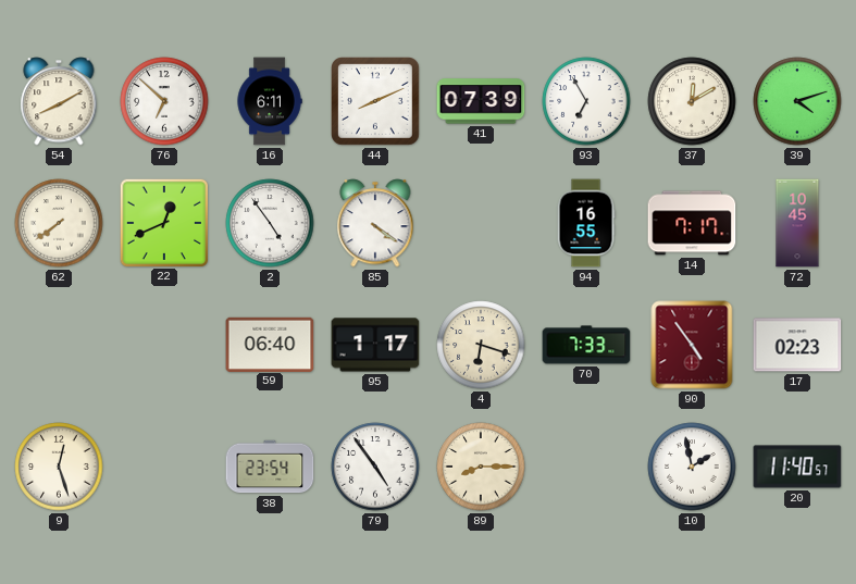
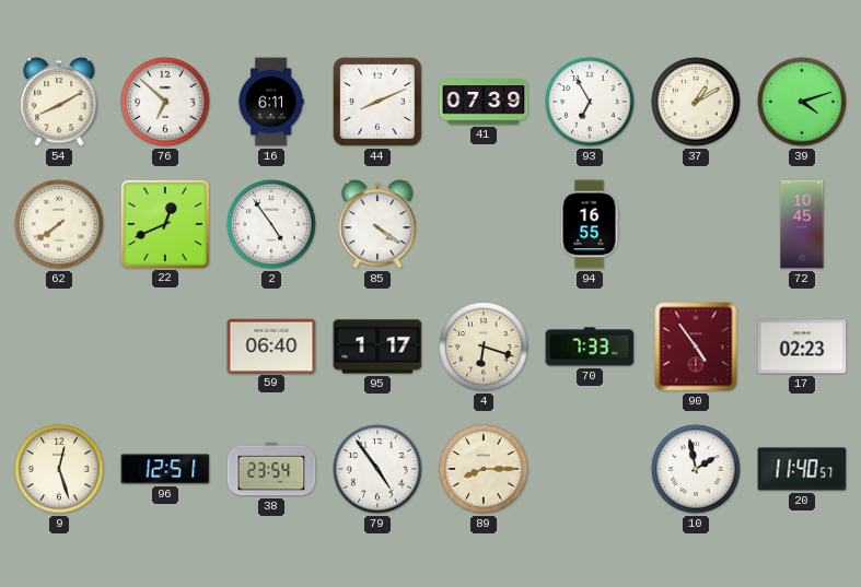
37: 12:10 -> 1:10 (696, 102)
14: 7:17 -> none (692, 223)
96: none -> 12:51 (165, 469)
